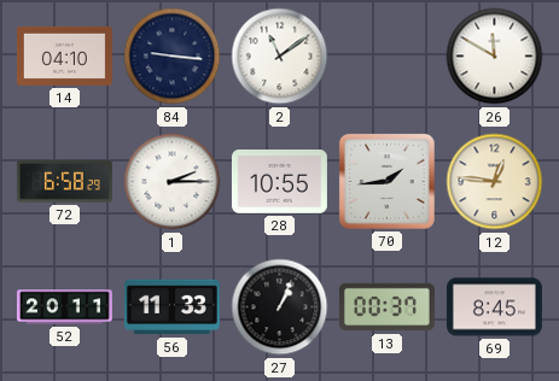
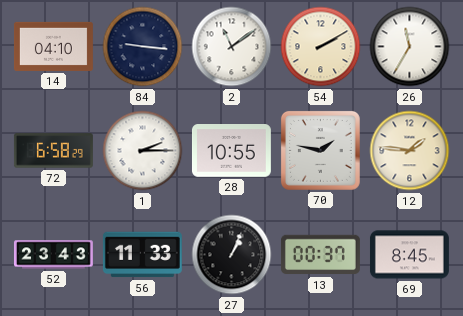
54: none -> 2:10 (321, 47)
26: 11:50 -> 11:35 (410, 47)
70: 1:44 -> 1:47 (320, 150)
12: 12:46 -> 1:46 (410, 151)
52: 20:11 -> 23:43 (53, 255)
